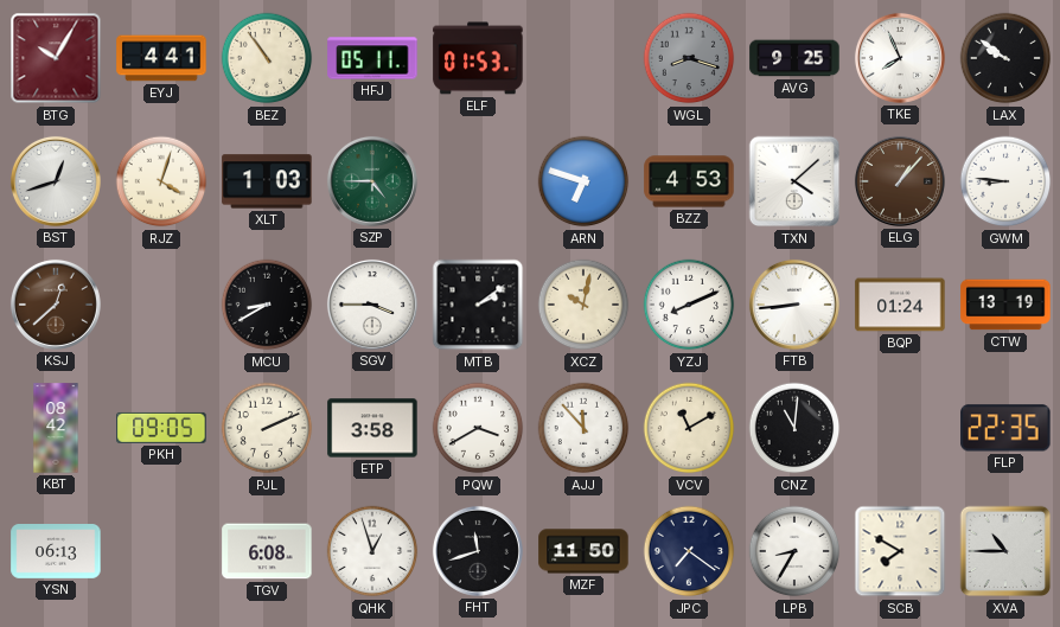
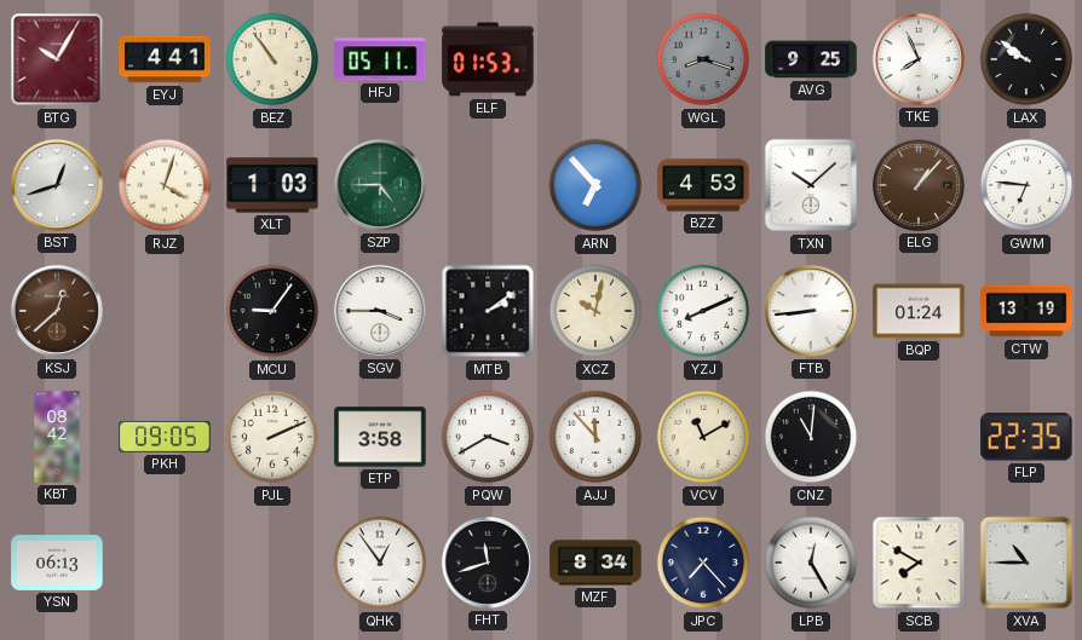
ARN: 6:48 -> 6:53 (595, 185)
TXN: 4:08 -> 10:08 (811, 185)
GWM: 8:46 -> 6:46 (1026, 185)
MCU: 8:40 -> 9:06 (272, 311)
TGV: 6:08 -> none (267, 551)
QHK: 12:57 -> 12:54 (380, 563)
MZF: 11:50 -> 8:34 (595, 563)
JPC: 7:21 -> 7:23 (703, 563)
LPB: 8:35 -> 12:25 (811, 563)
